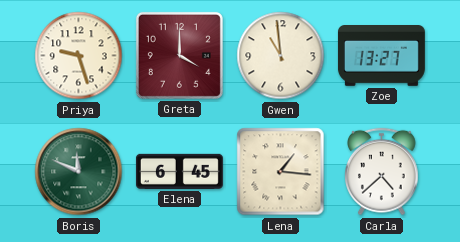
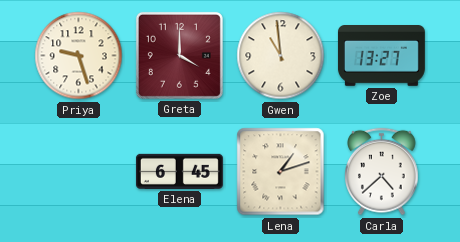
Boris: 11:49 -> none (79, 172)
Lena: 1:16 -> 1:12 (281, 172)
